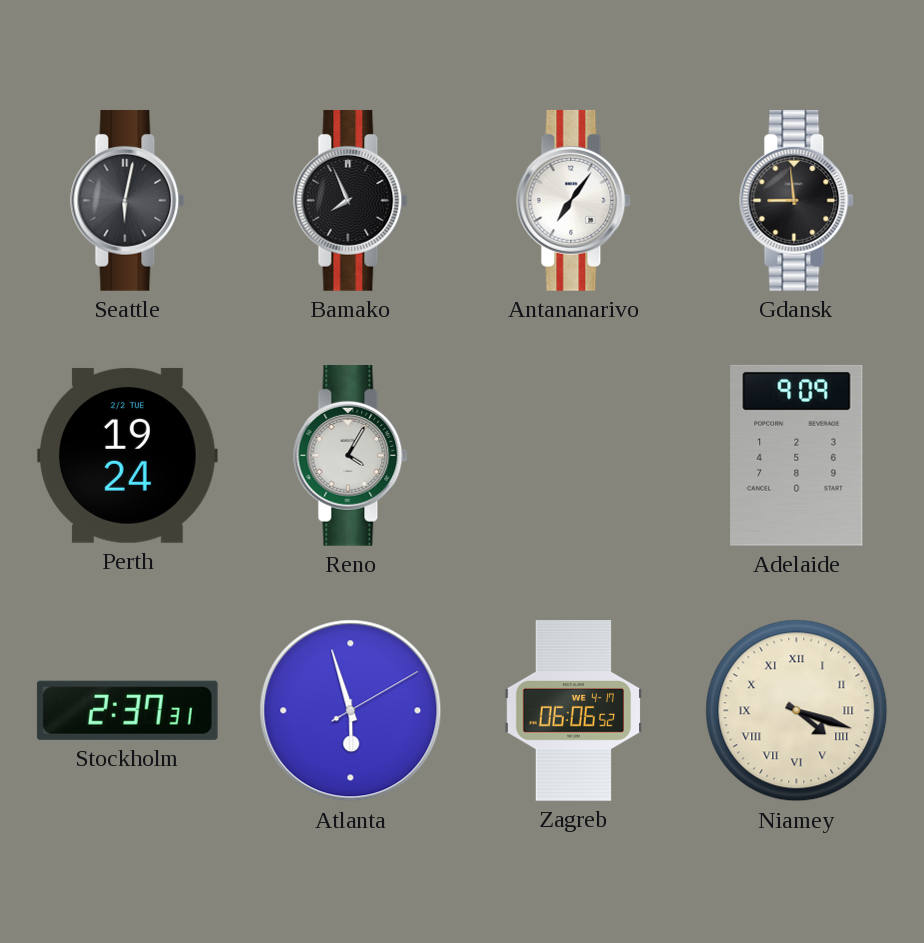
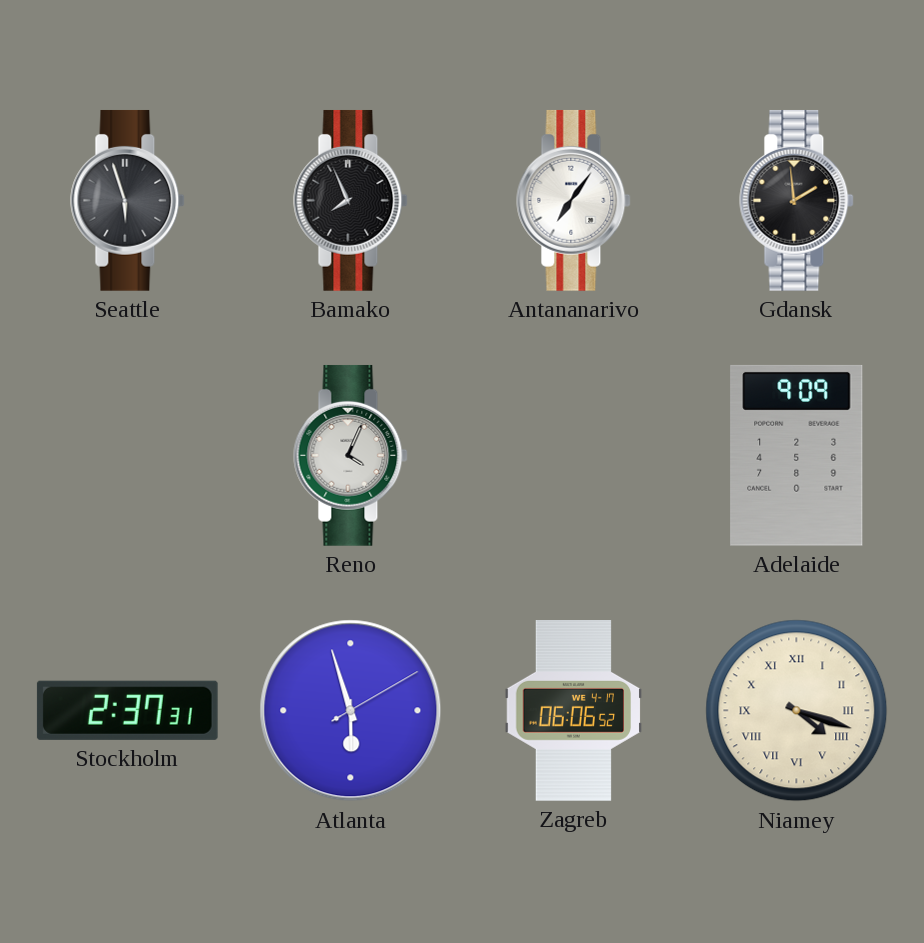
Seattle: 6:02 -> 5:57 (128, 200)
Gdansk: 8:59 -> 1:59 (797, 200)
Perth: 19:24 -> none (127, 455)
Reno: 4:05 -> 4:04 (351, 455)
